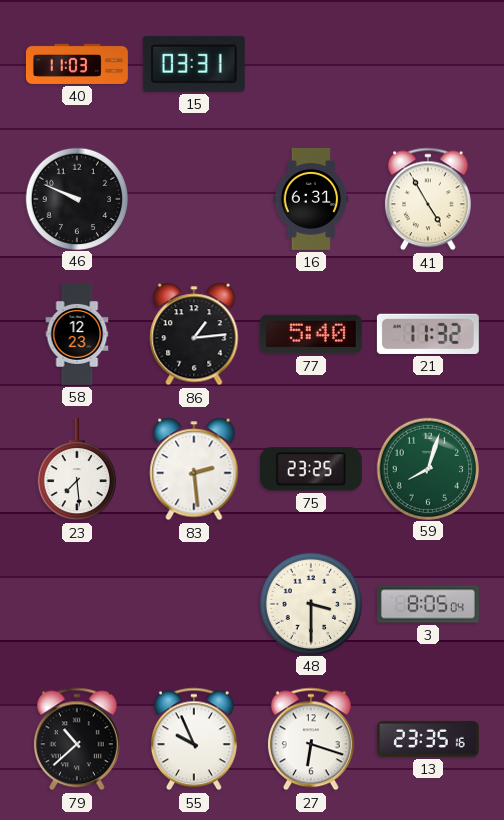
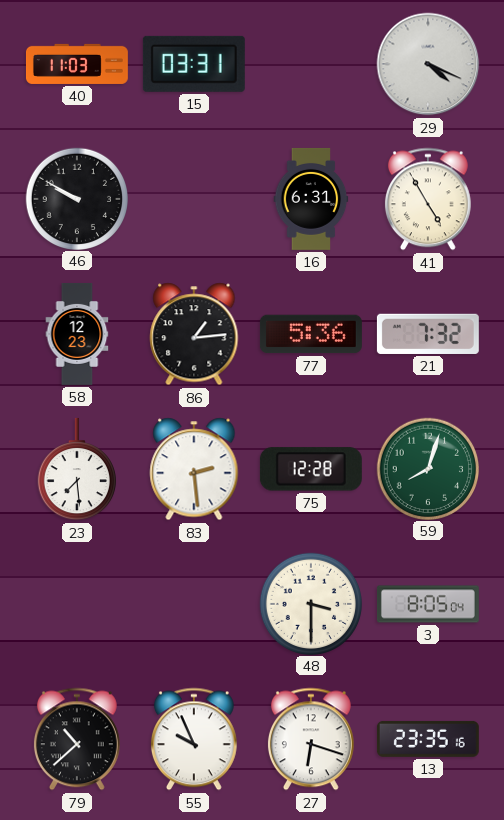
29: none -> 4:19 (428, 64)
46: 9:49 -> 9:50 (76, 198)
77: 5:40 -> 5:36 (311, 334)
21: 11:32 -> 7:32 (428, 334)
75: 23:25 -> 12:28 (311, 469)
